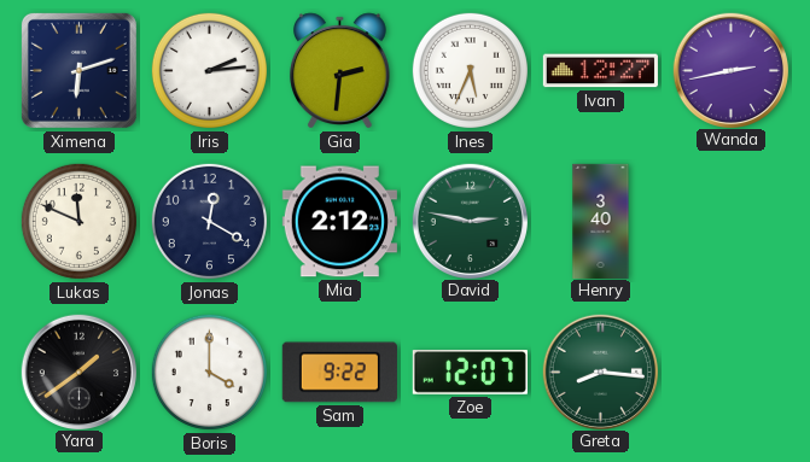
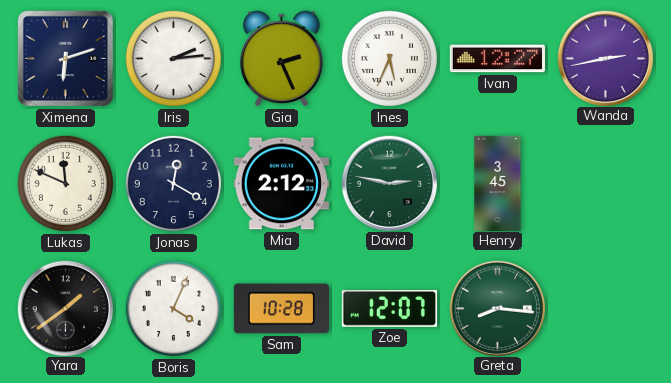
Gia: 2:31 -> 2:26 (282, 59)
Henry: 3:40 -> 3:45 (498, 183)
Boris: 4:00 -> 4:04 (173, 308)
Sam: 9:22 -> 10:28 (281, 309)
